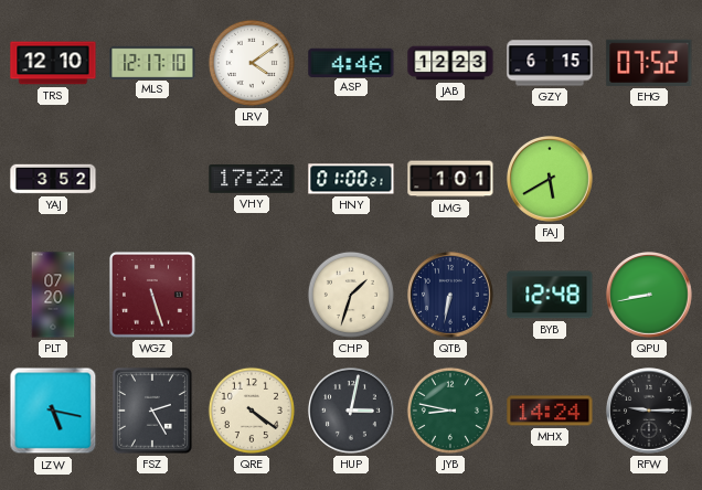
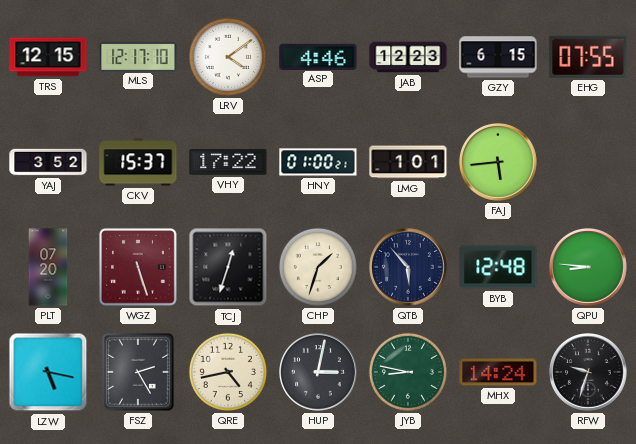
TRS: 12:10 -> 12:15 (48, 57)
EHG: 07:52 -> 07:55 (588, 57)
CKV: none -> 15:37 (138, 162)
FAJ: 5:40 -> 5:44 (499, 163)
TCJ: none -> 12:33 (228, 267)
QTB: 6:32 -> 5:53 (409, 268)
QPU: 8:43 -> 8:46 (589, 268)
QRE: 4:21 -> 4:43 (228, 372)
RFW: 9:15 -> 9:33 (589, 373)
